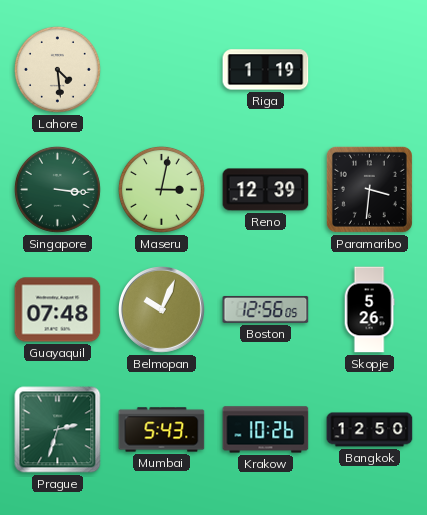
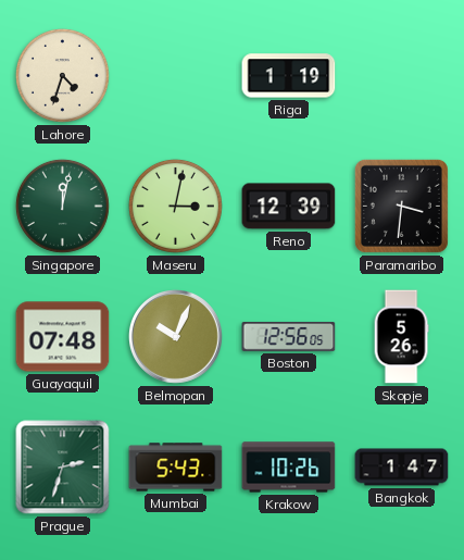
Lahore: 4:29 -> 4:33 (62, 75)
Singapore: 3:16 -> 12:02 (62, 206)
Bangkok: 12:50 -> 1:47 (402, 468)
